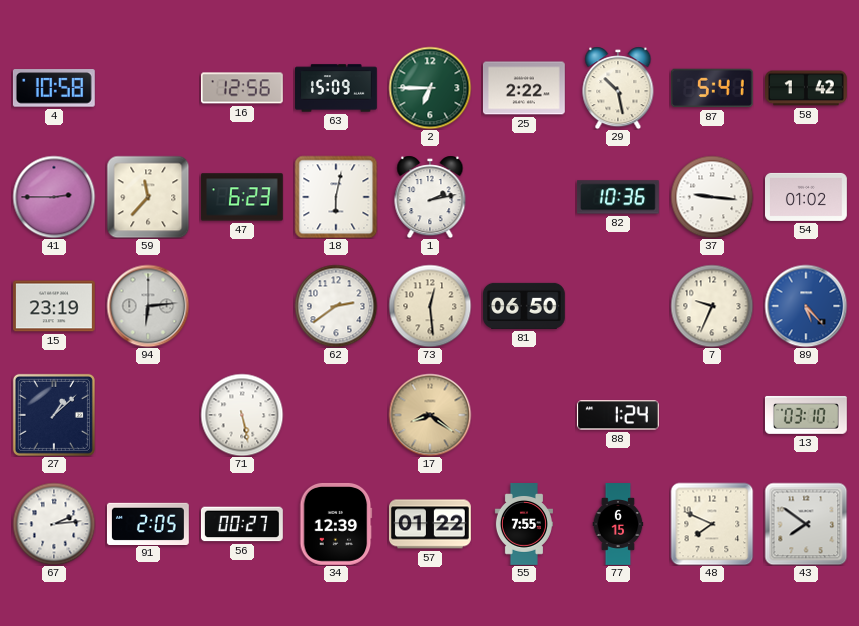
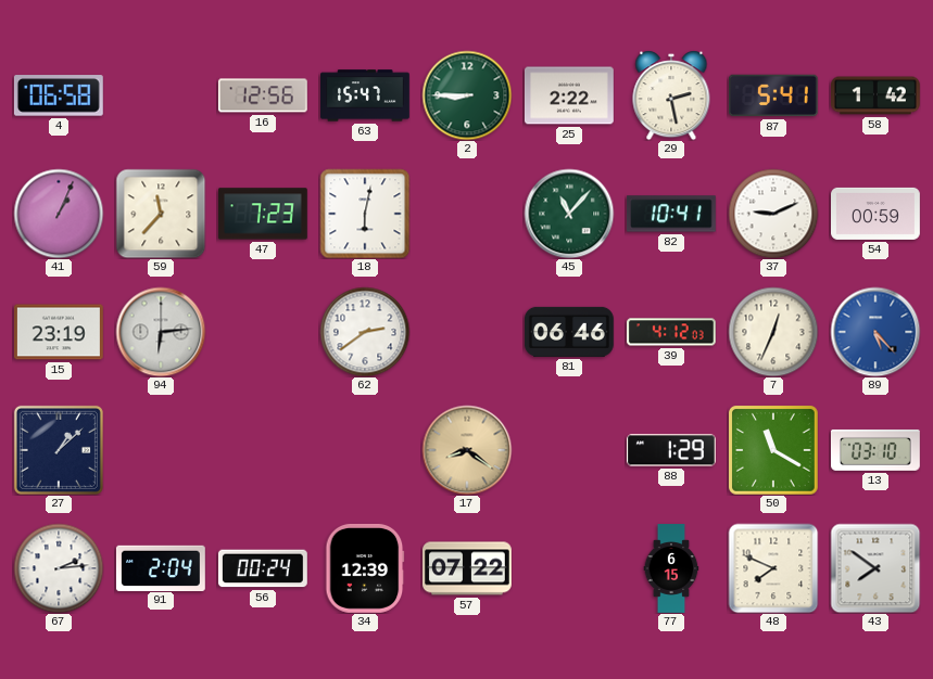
4: 10:58 -> 06:58 (59, 95)
63: 15:09 -> 15:47 (366, 95)
2: 6:45 -> 8:45 (467, 95)
29: 10:28 -> 2:28 (671, 95)
41: 2:45 -> 1:04 (59, 214)
47: 6:23 -> 7:23 (263, 214)
1: 2:13 -> none (430, 197)
45: none -> 11:07 (569, 214)
82: 10:36 -> 10:41 (671, 214)
37: 9:16 -> 9:11 (773, 214)
54: 01:02 -> 00:59 (877, 214)
73: 12:29 -> none (430, 306)
81: 06:50 -> 06:46 (569, 332)
39: none -> 4:12 (671, 332)
7: 9:34 -> 12:34 (773, 332)
71: 5:28 -> none (242, 415)
88: 1:24 -> 1:29 (671, 450)
50: none -> 11:20 (773, 450)
91: 2:05 -> 2:04 (161, 567)
56: 00:27 -> 00:24 (263, 568)
57: 01:22 -> 07:22 (468, 568)
55: 7:55 -> none (524, 525)
